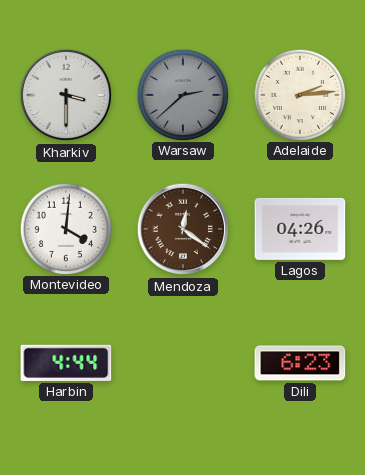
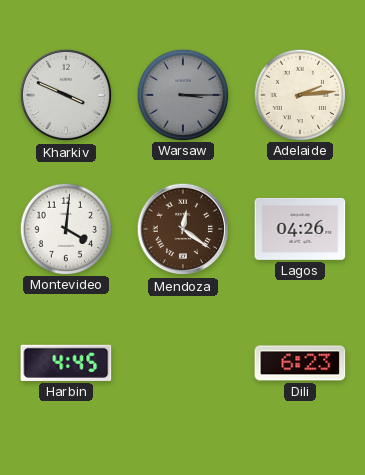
Kharkiv: 3:30 -> 3:49 (66, 95)
Warsaw: 2:38 -> 3:15 (182, 94)
Harbin: 4:44 -> 4:45 (66, 363)
